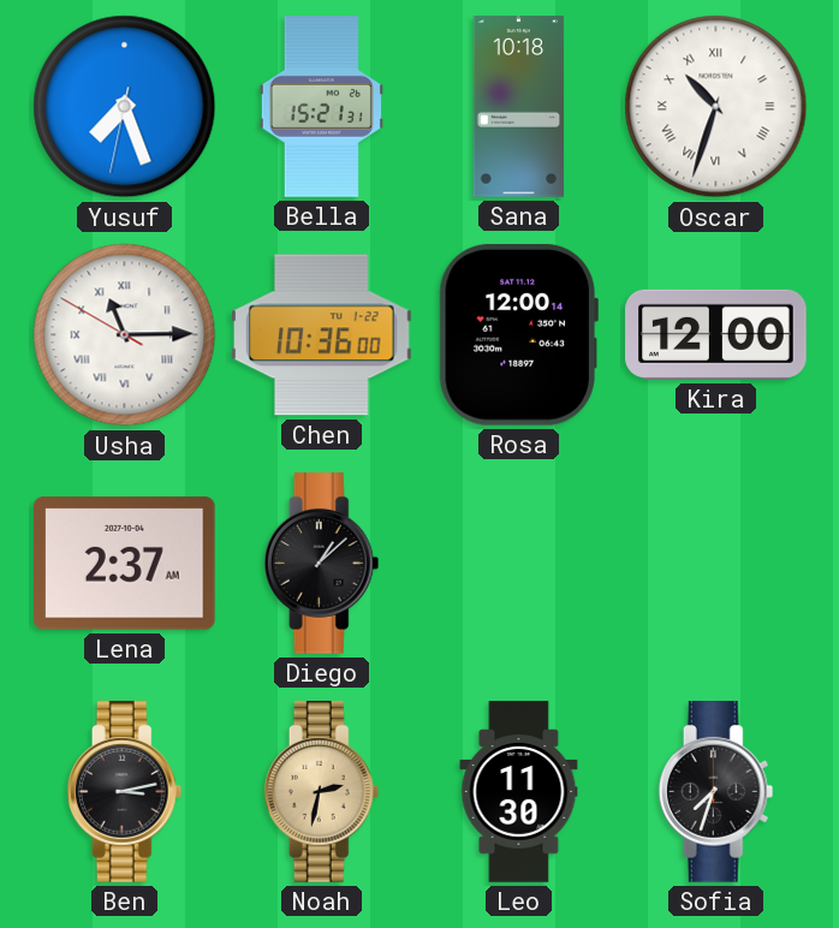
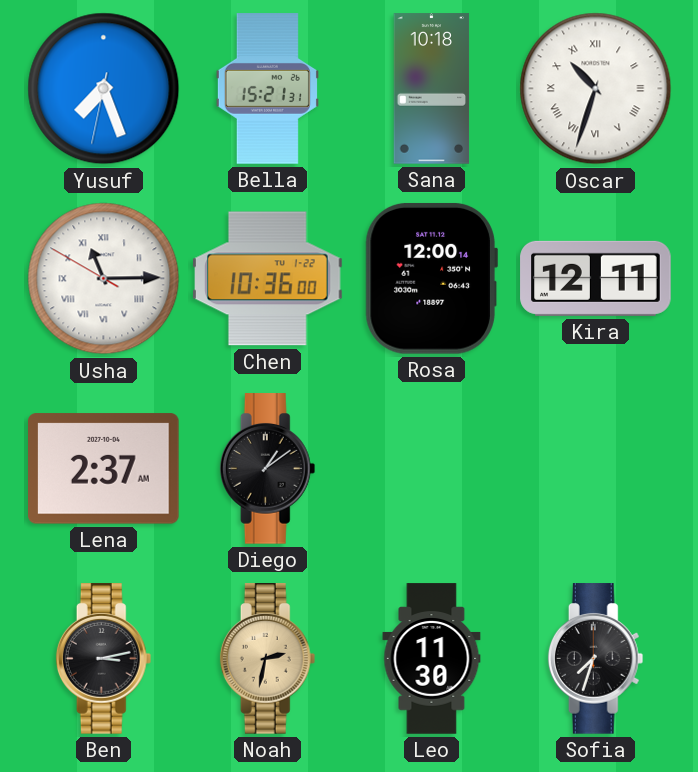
Kira: 12:00 -> 12:11 (596, 278)
Diego: 1:08 -> 1:09 (268, 469)
